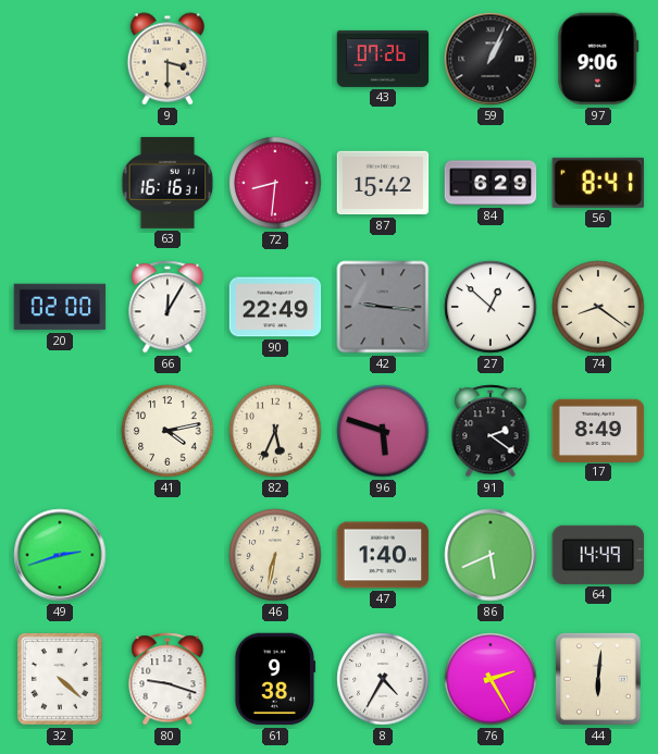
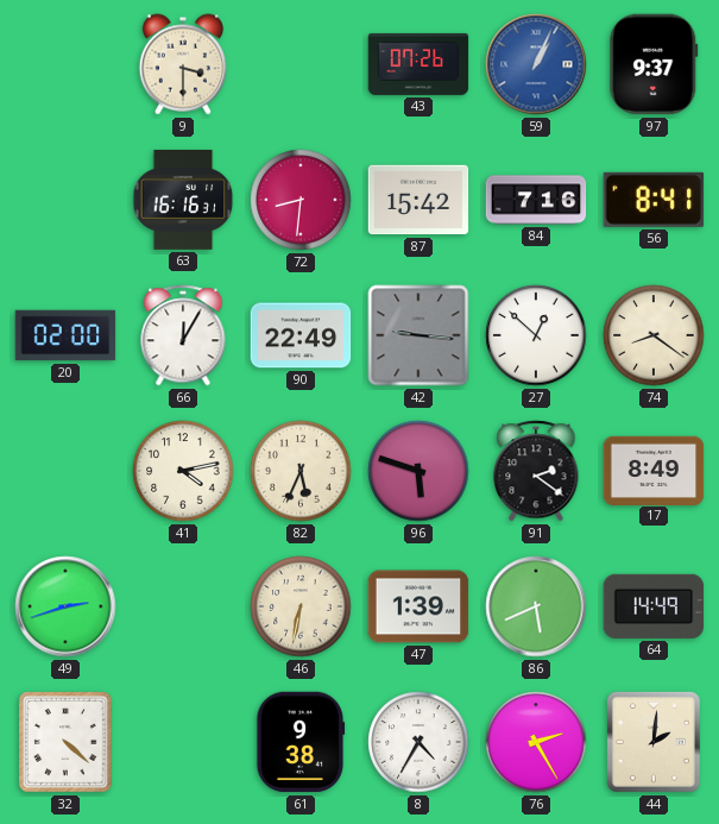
59 dial: black -> blue (536, 64)
97: 9:06 -> 9:37 (654, 64)
84: 6:29 -> 7:16 (536, 200)
47: 1:40 -> 1:39 (418, 606)
80: 9:18 -> none (167, 679)
44: 6:01 -> 2:01 (654, 743)
